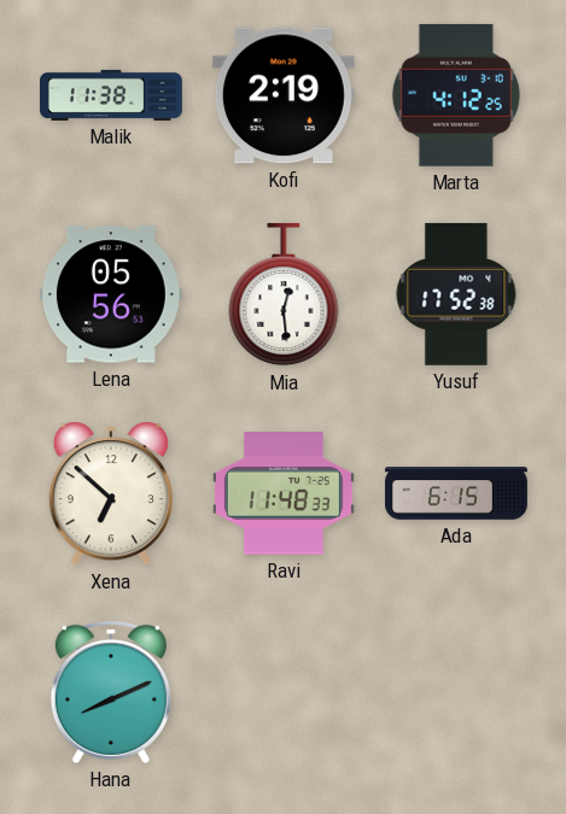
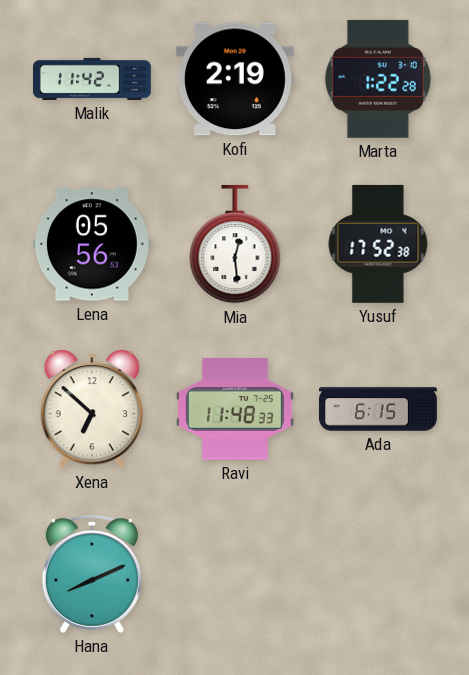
Malik: 11:38 -> 11:42 (93, 79)
Marta: 4:12 -> 1:22 (378, 79)
